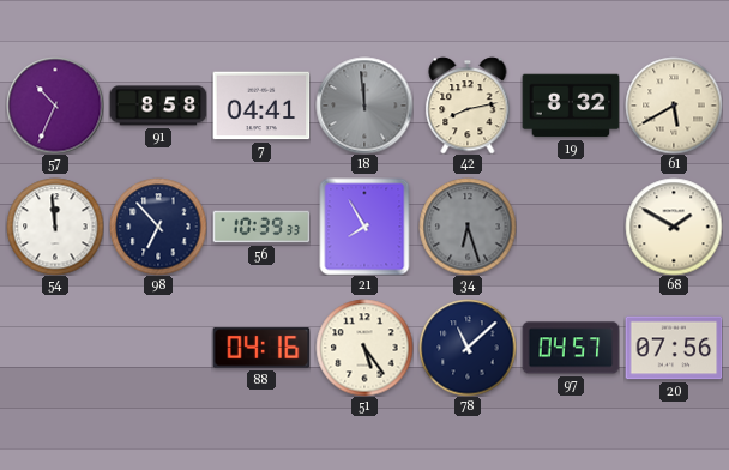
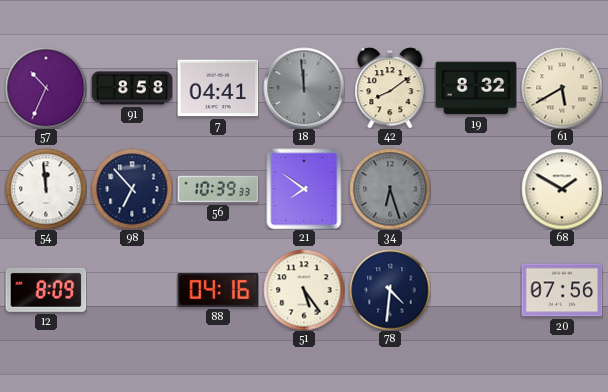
42: 8:13 -> 8:09 (390, 88)
21: 7:55 -> 7:51 (304, 189)
12: none -> 8:09 (46, 290)
78: 11:08 -> 4:31 (390, 290)
97: 04:57 -> none (571, 348)
